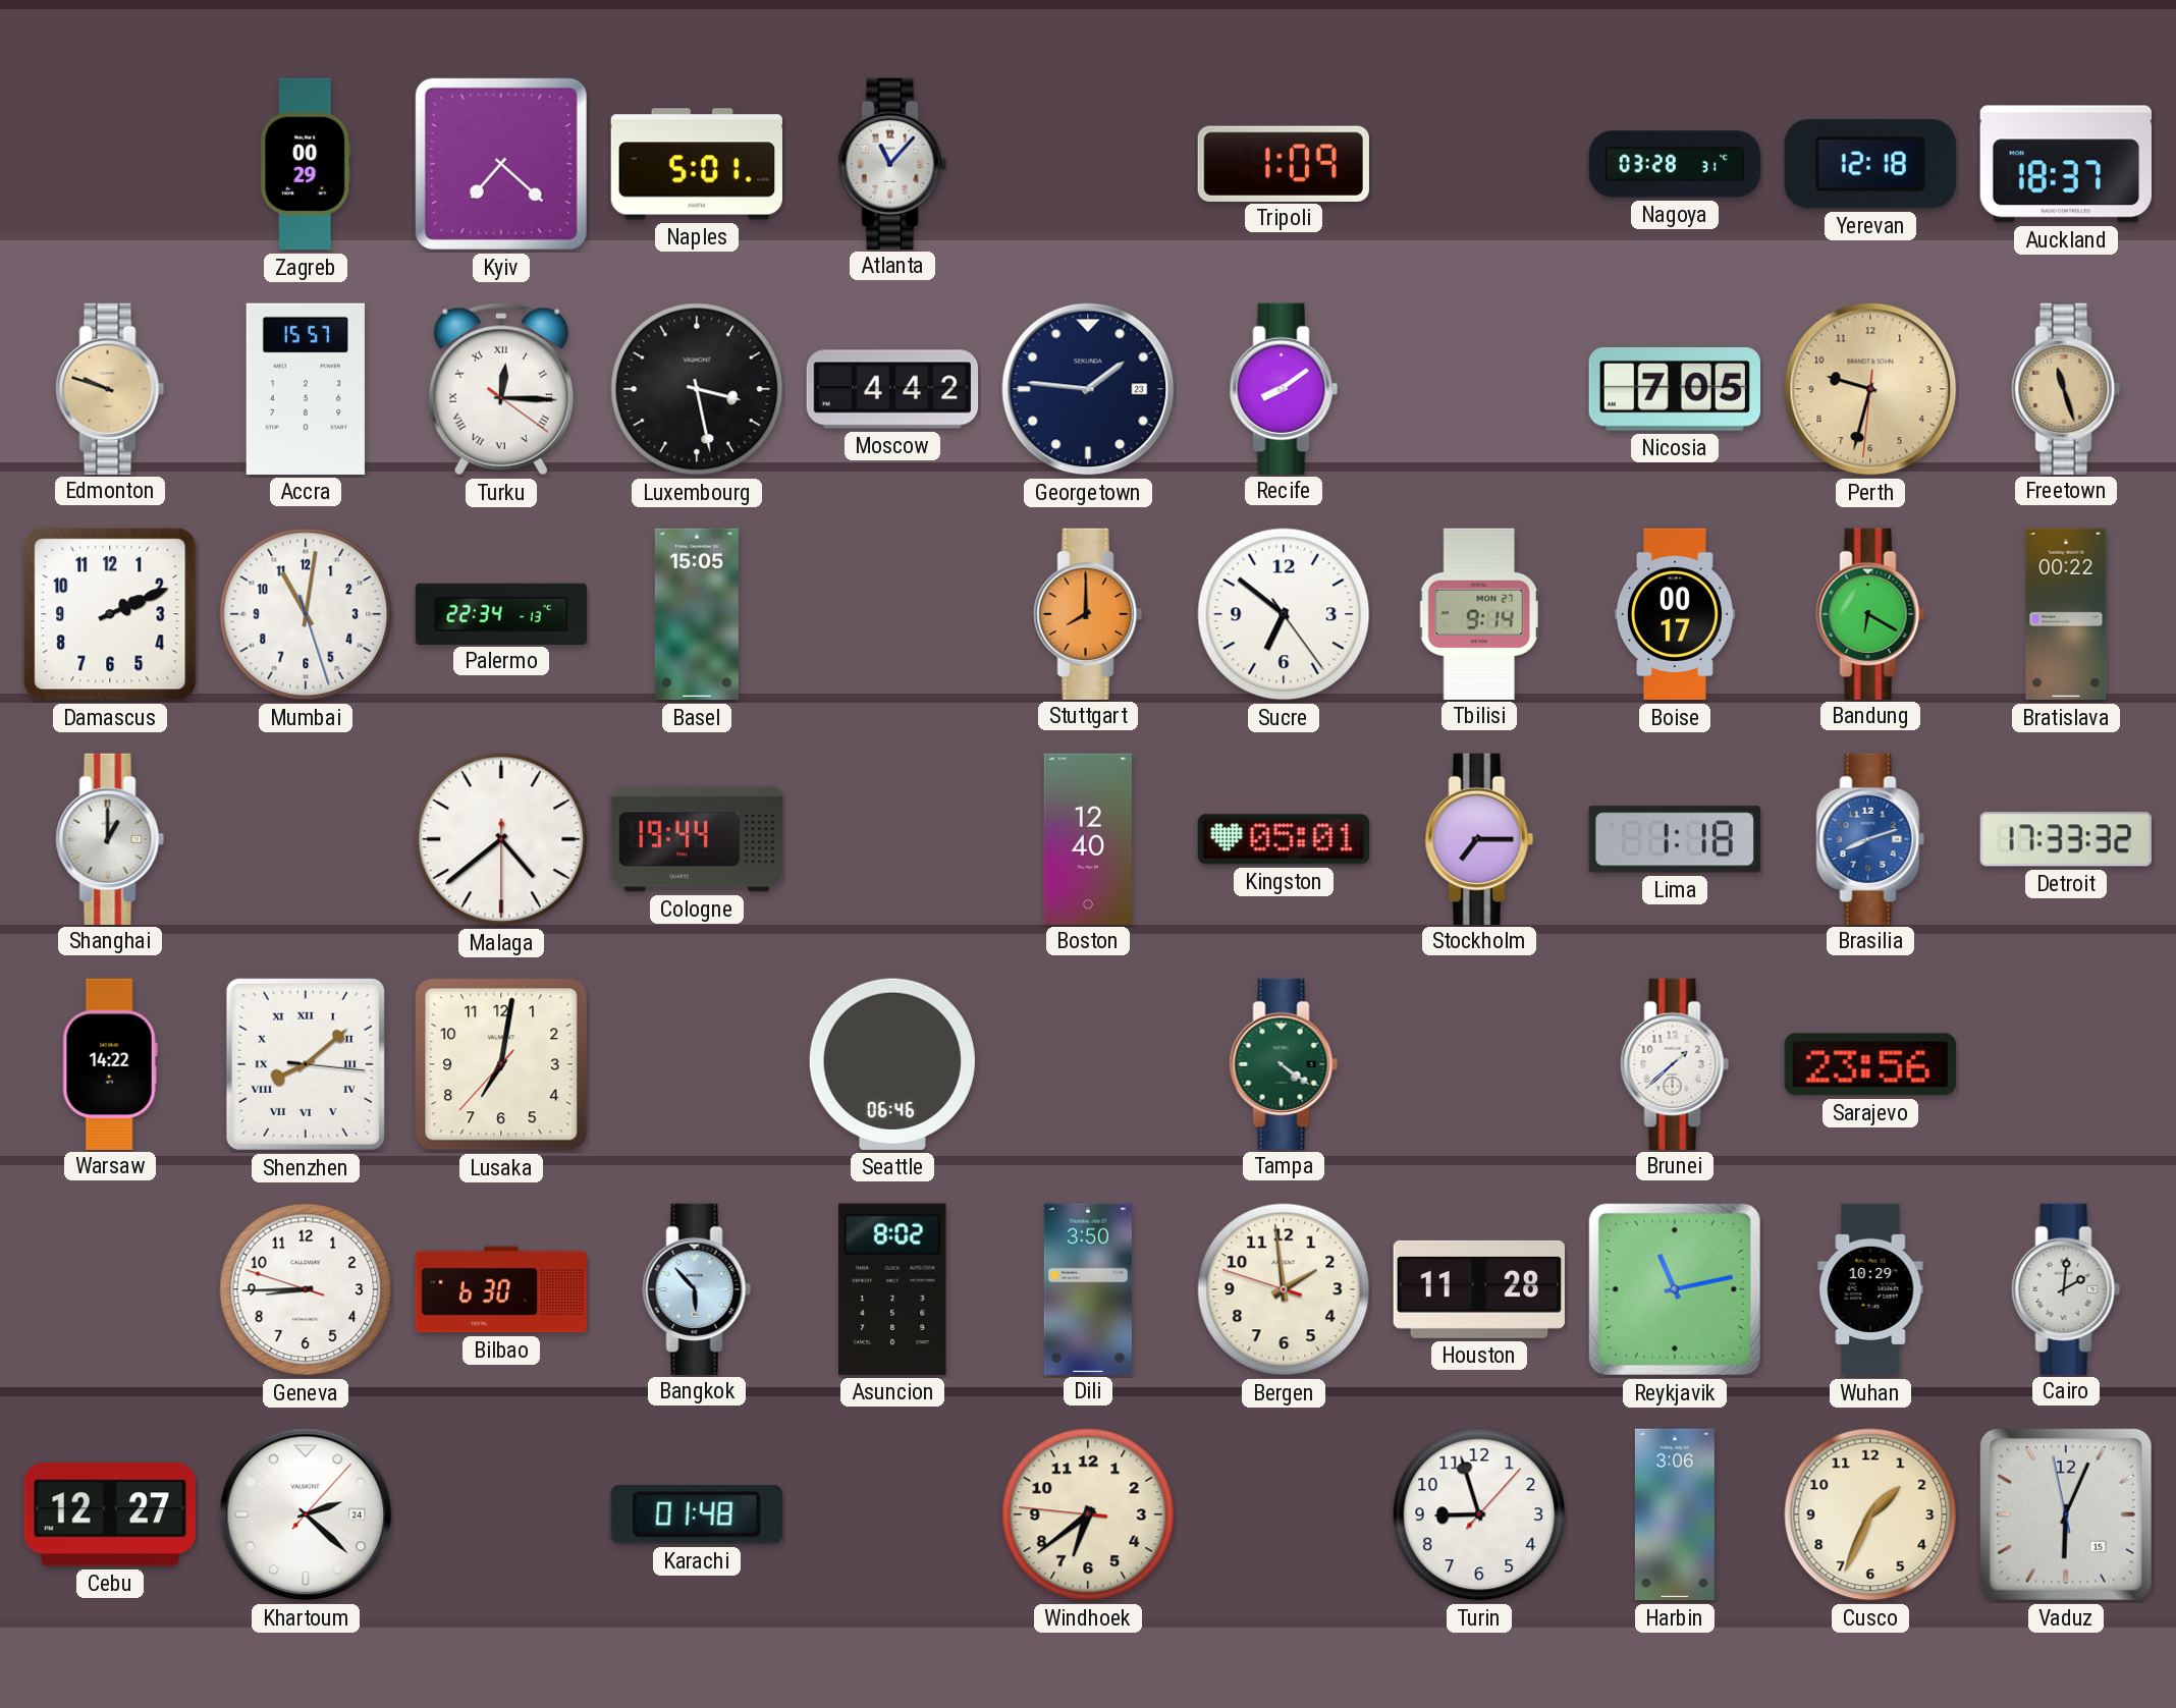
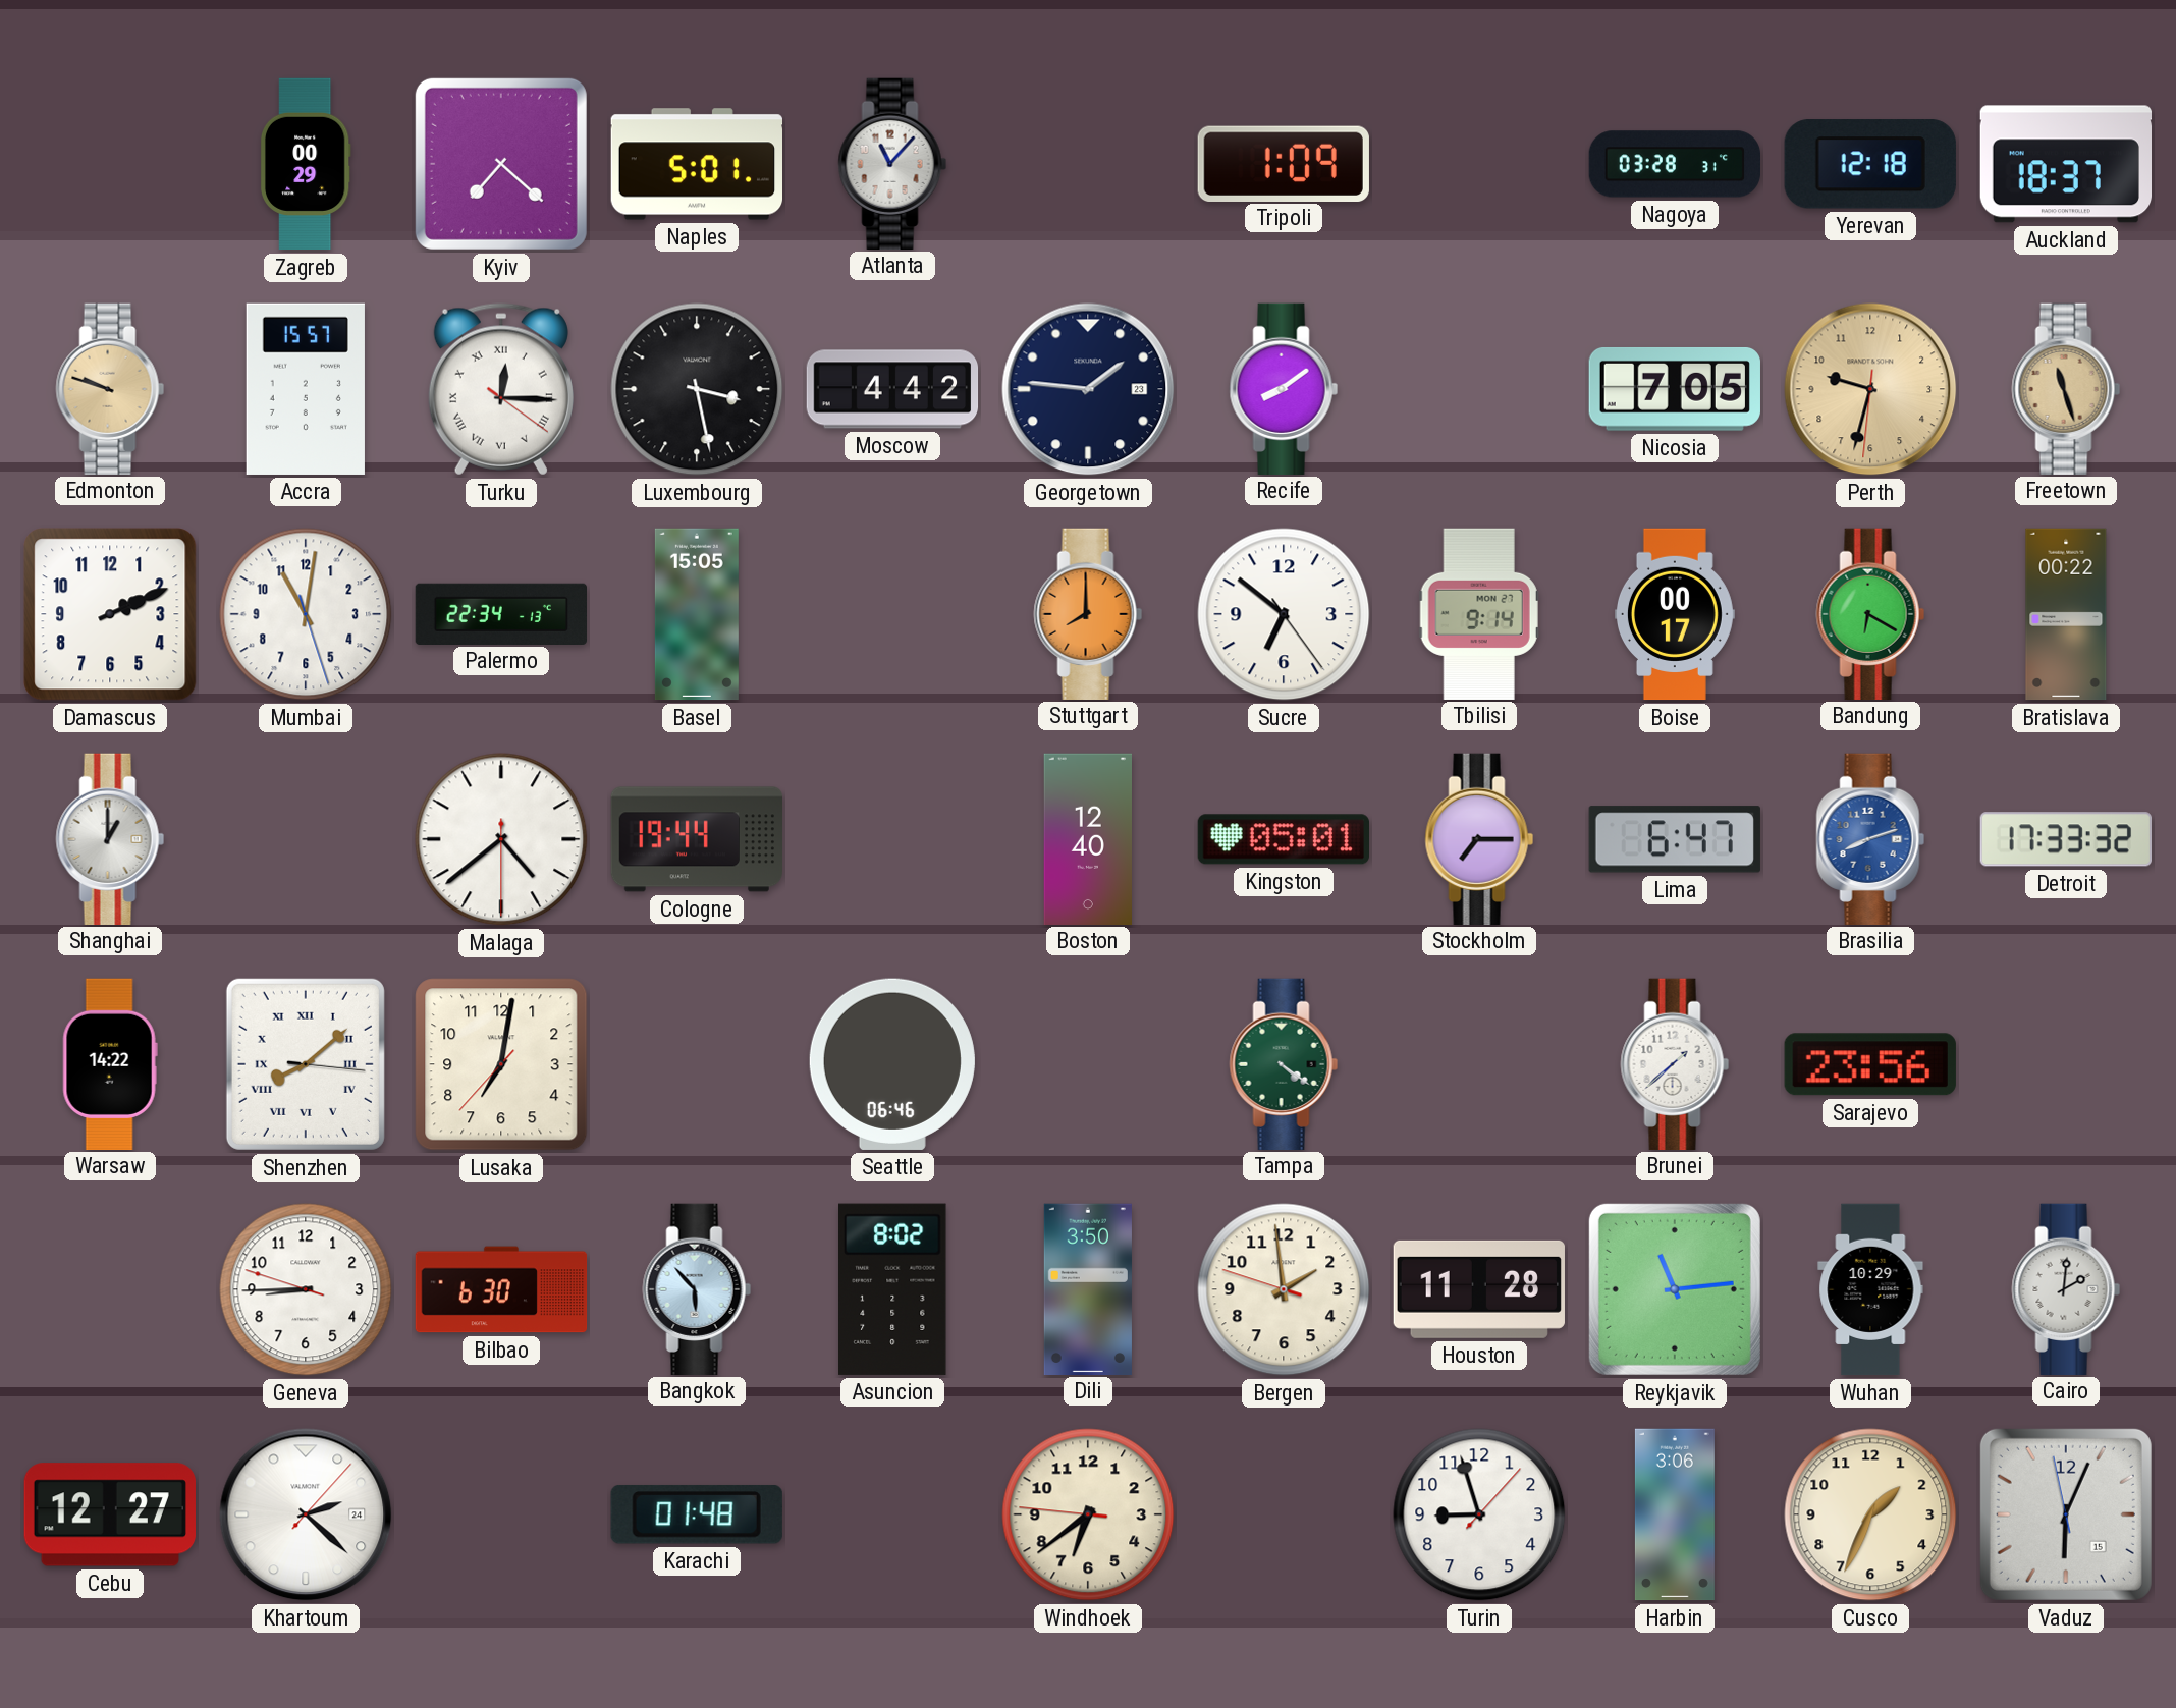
Lima: 1:18 -> 6:47 (1675, 839)
Reykjavik: 11:13 -> 11:14 (1675, 1289)
